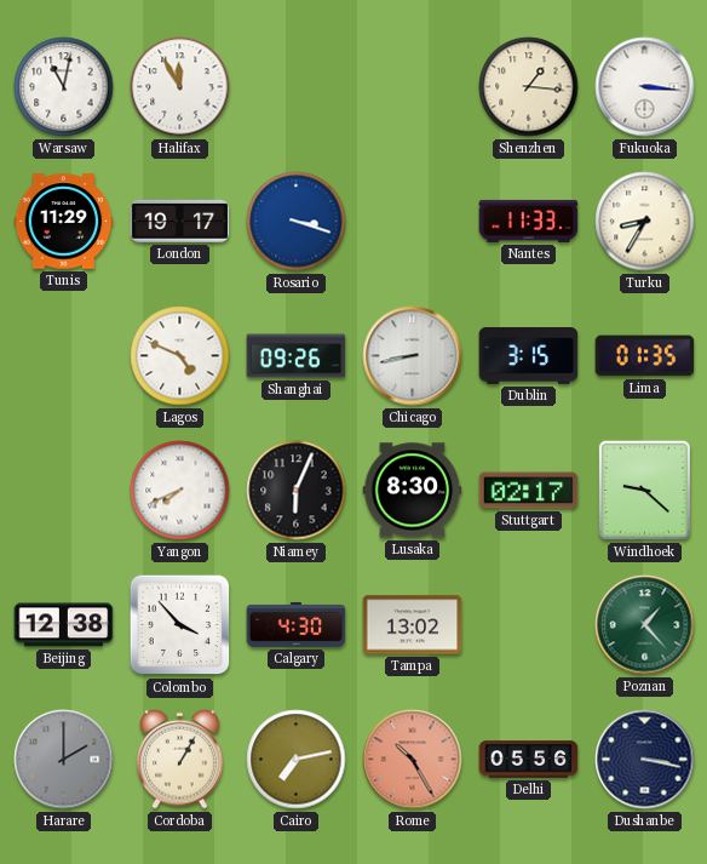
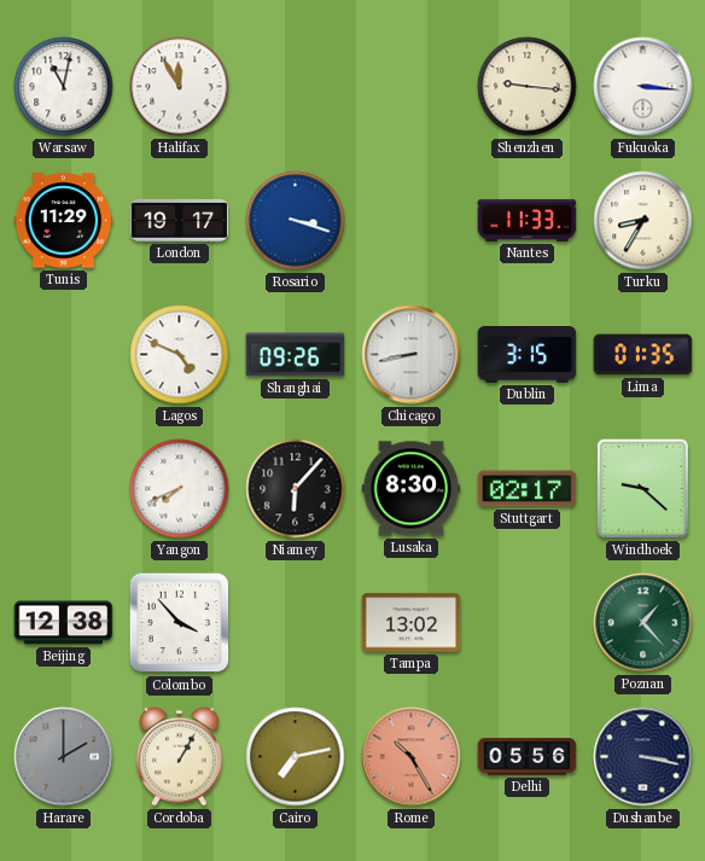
Shenzhen: 1:16 -> 9:16 (528, 87)
Niamey: 6:04 -> 6:07 (296, 489)
Calgary: 4:30 -> none (297, 624)
